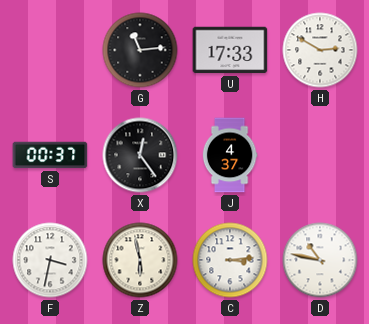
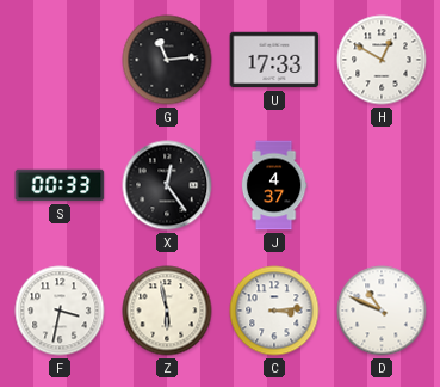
H: 2:50 -> 12:50 (382, 60)
S: 00:37 -> 00:33 (60, 185)
D: 10:47 -> 10:49 (382, 311)
